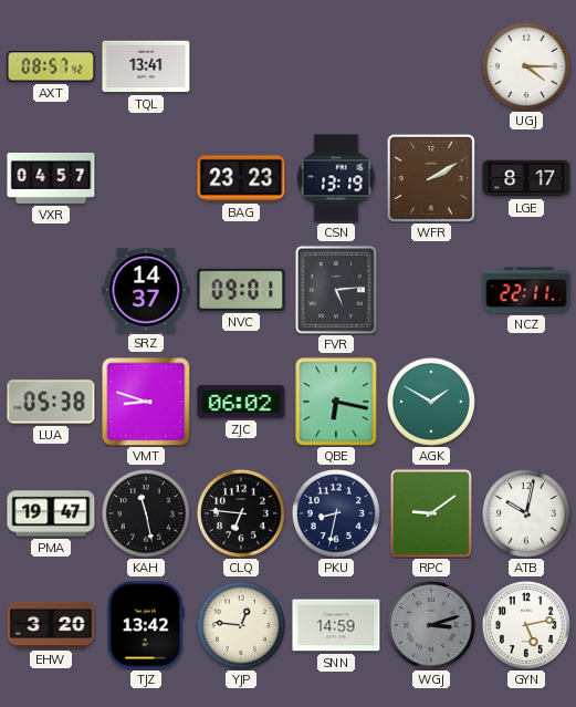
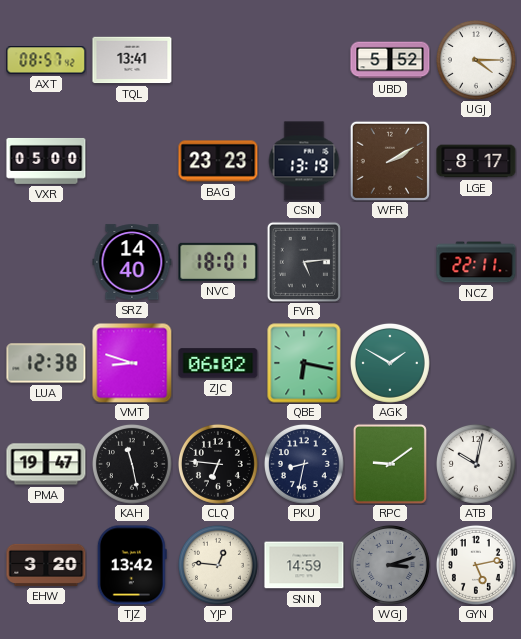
UBD: none -> 5:52 (390, 60)
VXR: 04:57 -> 05:00 (46, 161)
SRZ: 14:37 -> 14:40 (132, 262)
NVC: 09:01 -> 18:01 (218, 262)
LUA: 05:38 -> 12:38 (46, 363)
